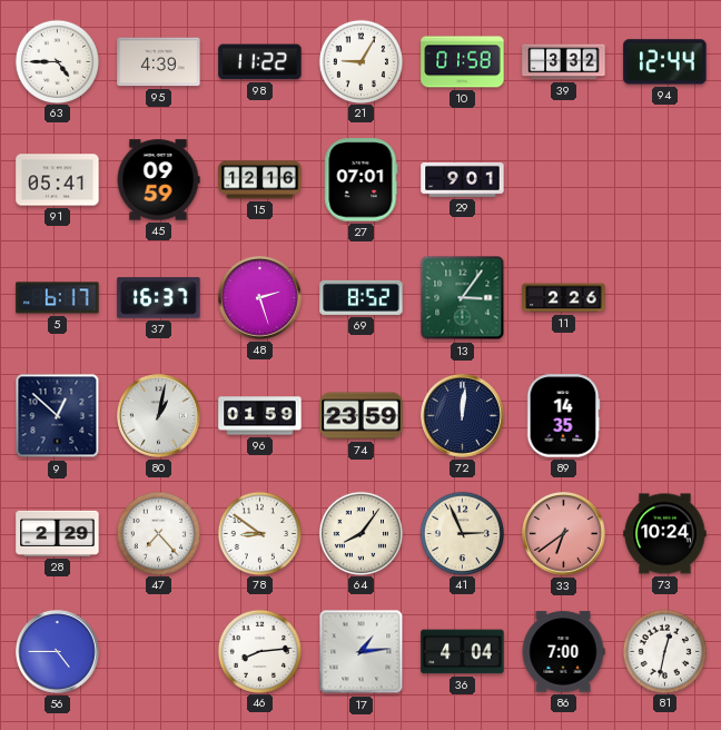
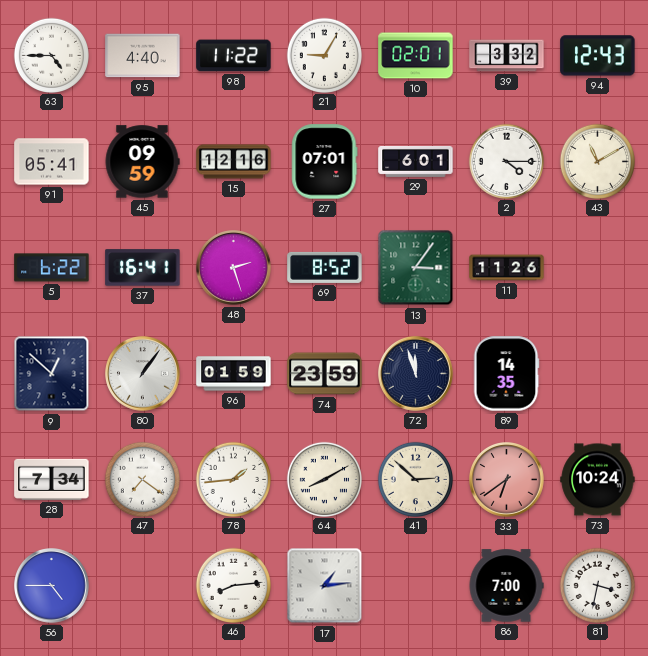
95: 4:39 -> 4:40 (143, 56)
10: 01:58 -> 02:01 (416, 56)
94: 12:44 -> 12:43 (598, 56)
29: 9:01 -> 6:01 (416, 161)
2: none -> 4:15 (506, 161)
43: none -> 11:10 (597, 161)
5: 6:17 -> 6:22 (52, 268)
37: 16:37 -> 16:41 (143, 268)
11: 2:26 -> 11:26 (507, 268)
80: 1:02 -> 1:06 (143, 374)
72: 12:01 -> 11:57 (416, 374)
28: 2:29 -> 7:34 (52, 479)
47: 7:23 -> 7:21 (142, 479)
78: 8:51 -> 1:44 (233, 479)
64: 8:06 -> 8:10 (324, 479)
41: 2:56 -> 2:52 (415, 479)
36: 4:04 -> none (463, 652)
81: 12:32 -> 3:32 (597, 585)
